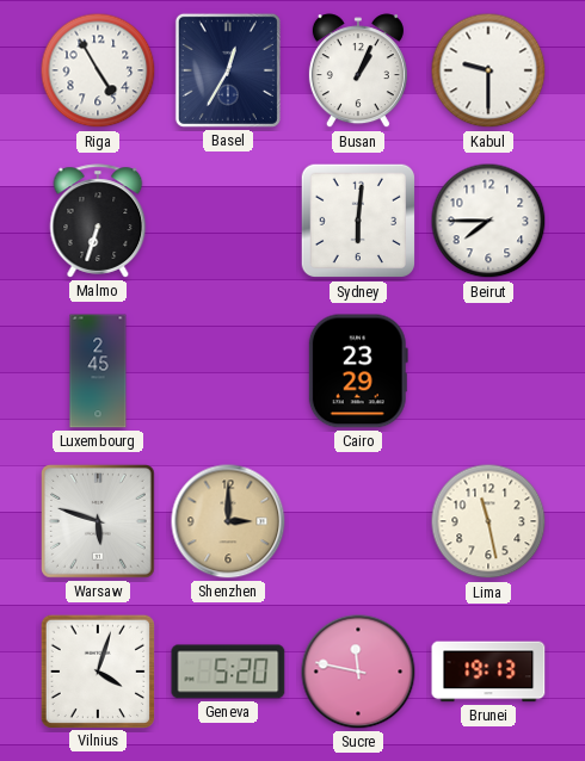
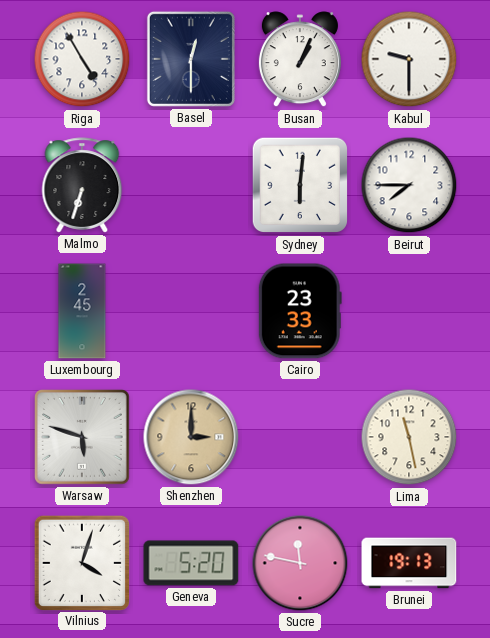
Basel: 12:35 -> 12:30 (191, 59)
Cairo: 23:29 -> 23:33 (300, 311)
